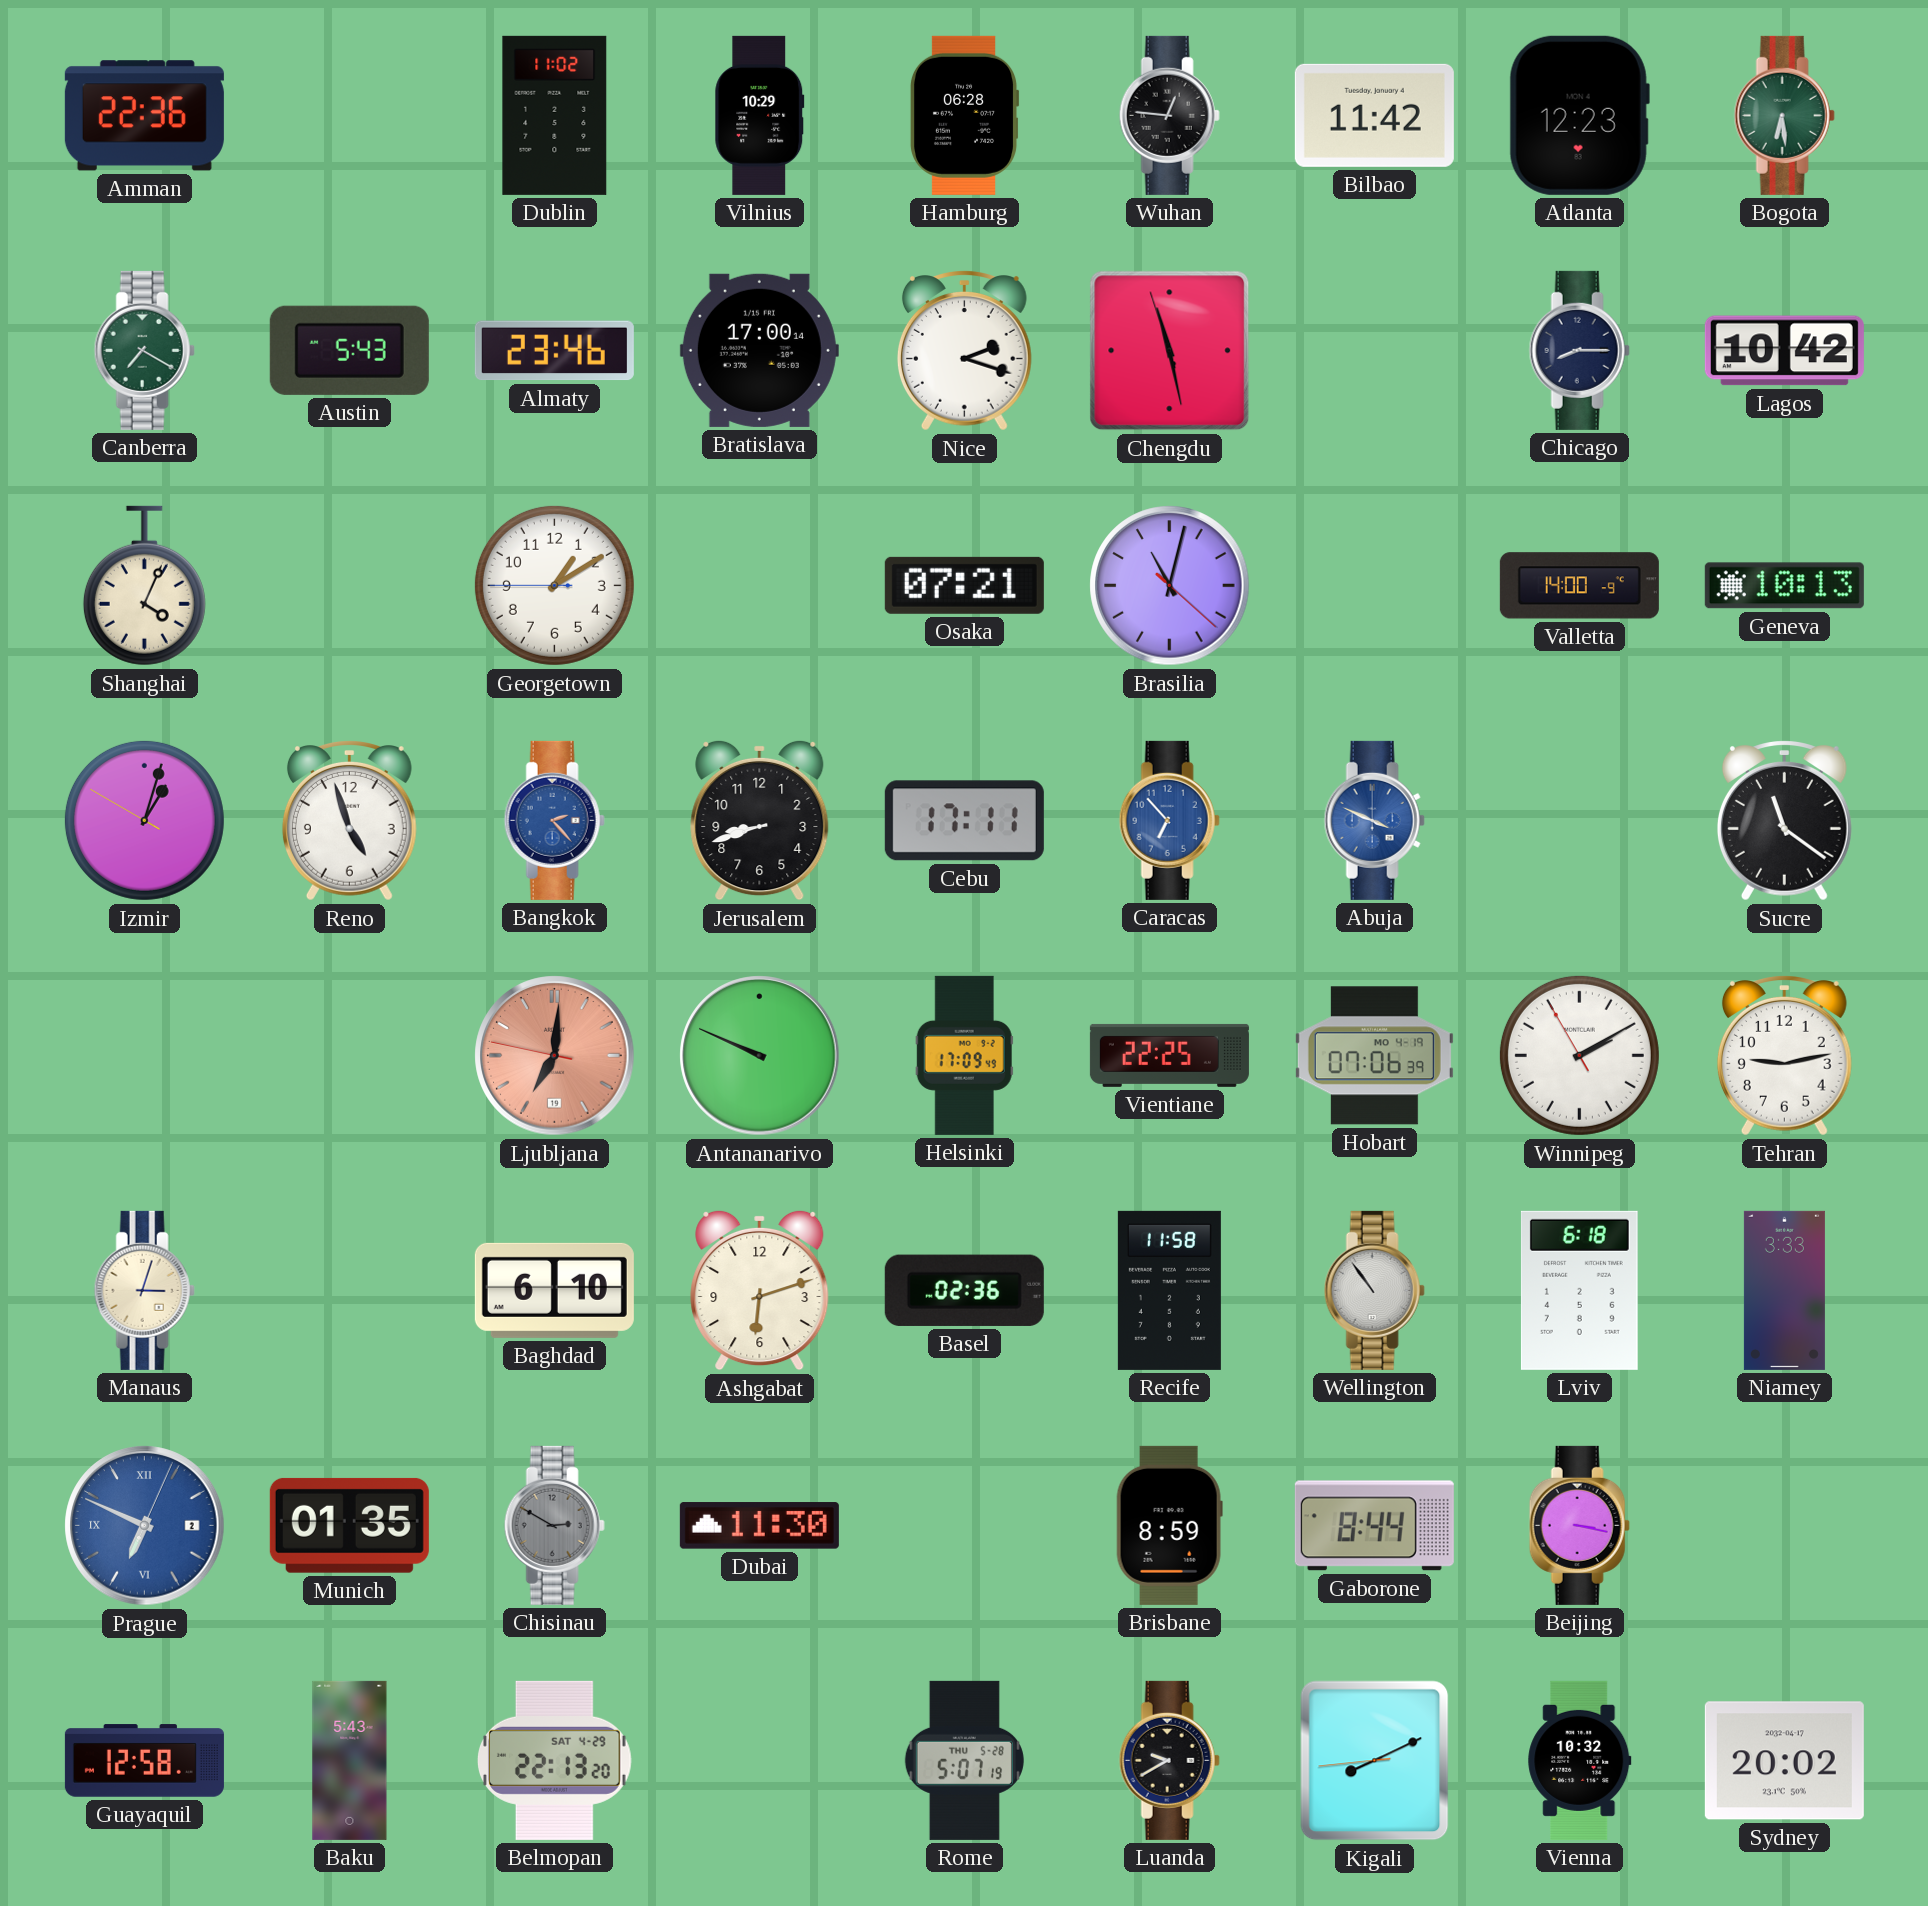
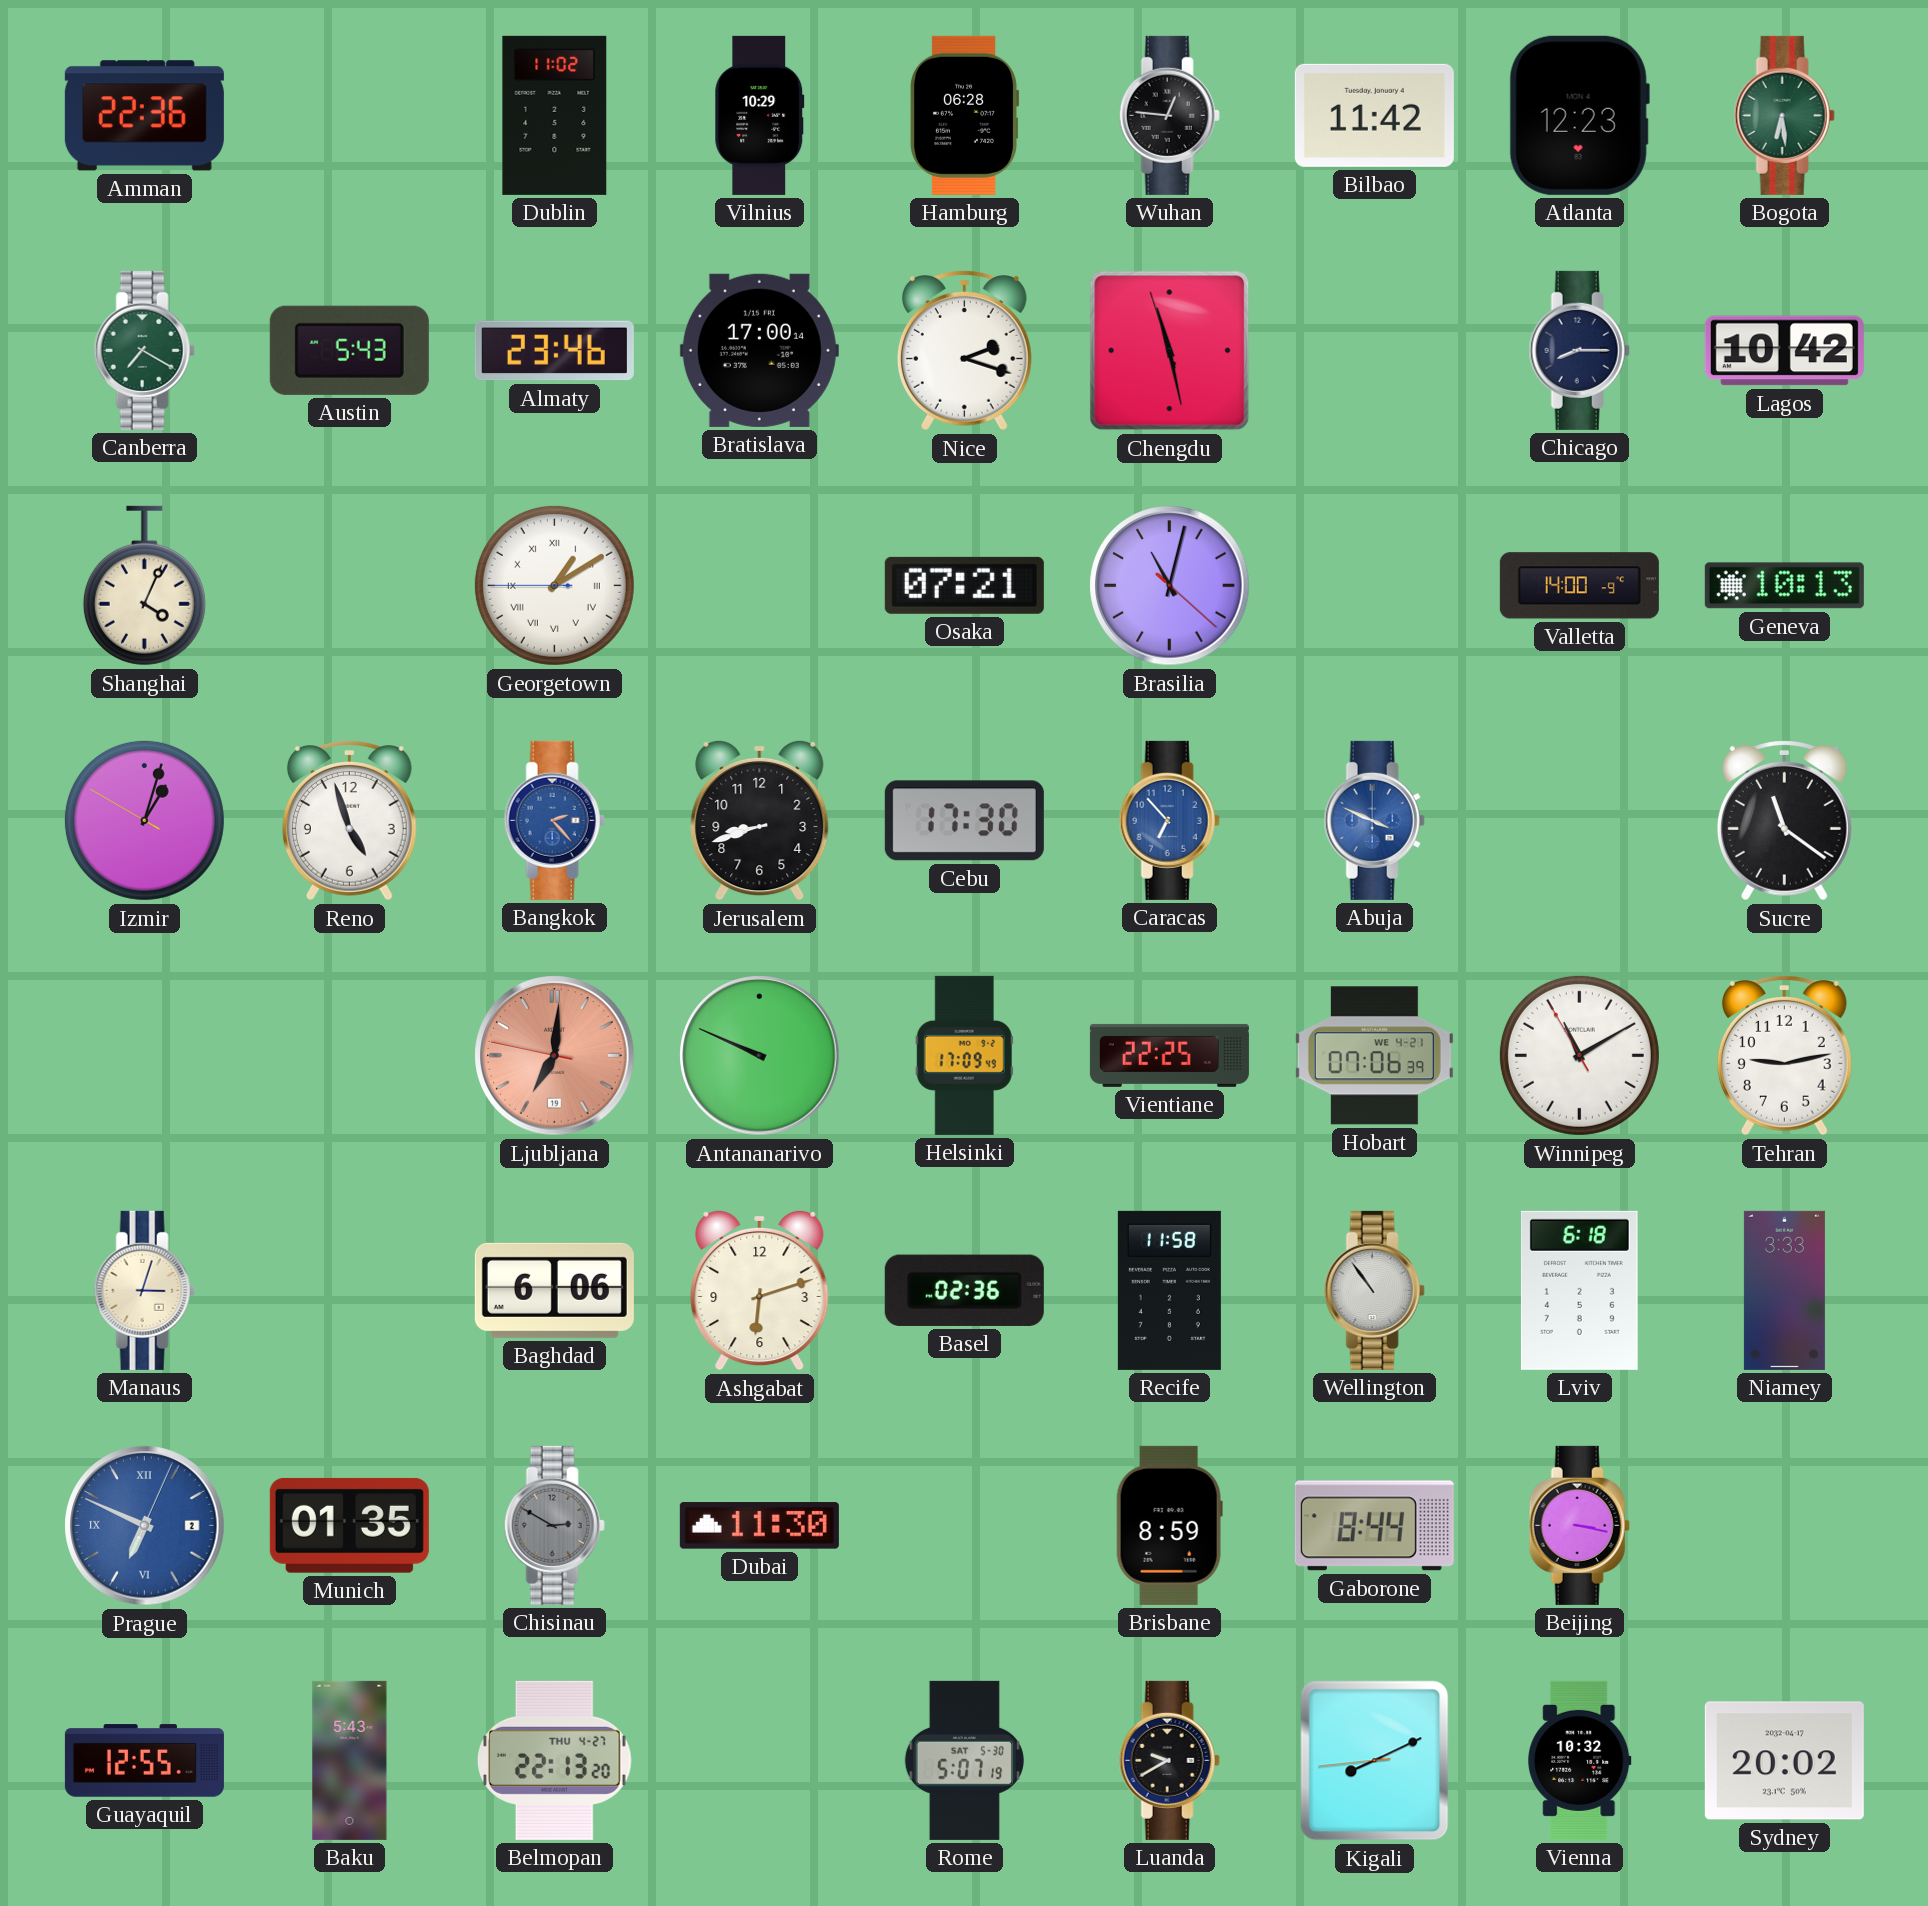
Georgetown numerals: Arabic -> Roman (554, 585)
Cebu: 17:11 -> 17:30 (964, 821)
Hobart date: MO 4-19 -> WE 4-21 (1374, 1056)
Winnipeg: 2:09 -> 11:09 (1579, 1055)
Baghdad: 6:10 -> 6:06 (554, 1290)
Guayaquil: 12:58 -> 12:55 (144, 1761)
Belmopan date: SAT 4-29 -> THU 4-27 (555, 1760)
Rome date: THU 5-28 -> SAT 5-30 (964, 1760)
